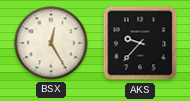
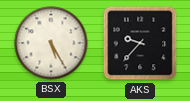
BSX: 12:25 -> 5:25 (51, 43)
